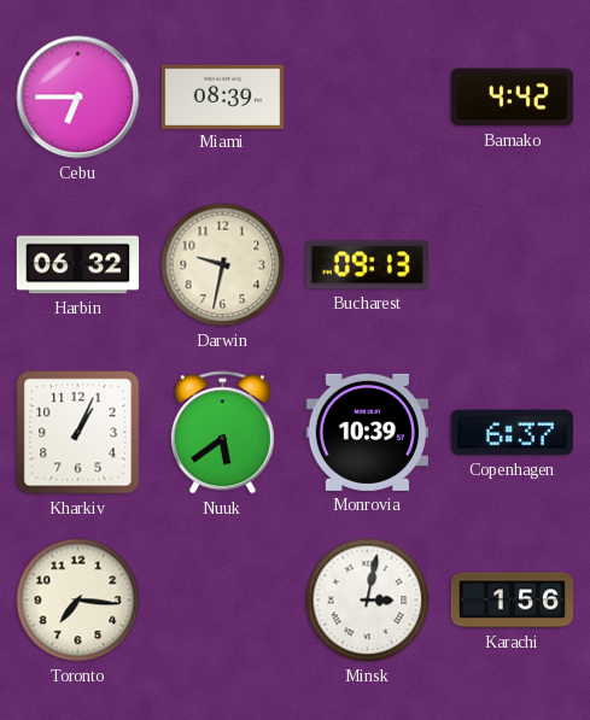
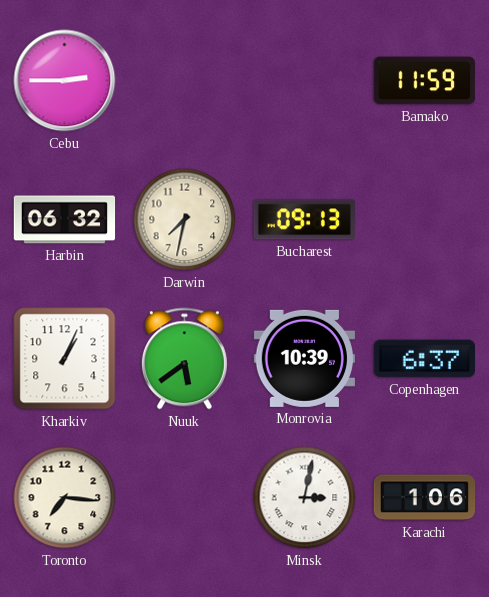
Cebu: 6:45 -> 2:45 (65, 81)
Miami: 08:39 -> none (222, 96)
Bamako: 4:42 -> 11:59 (424, 81)
Darwin: 9:32 -> 7:32 (185, 220)
Karachi: 1:56 -> 1:06 (425, 498)
